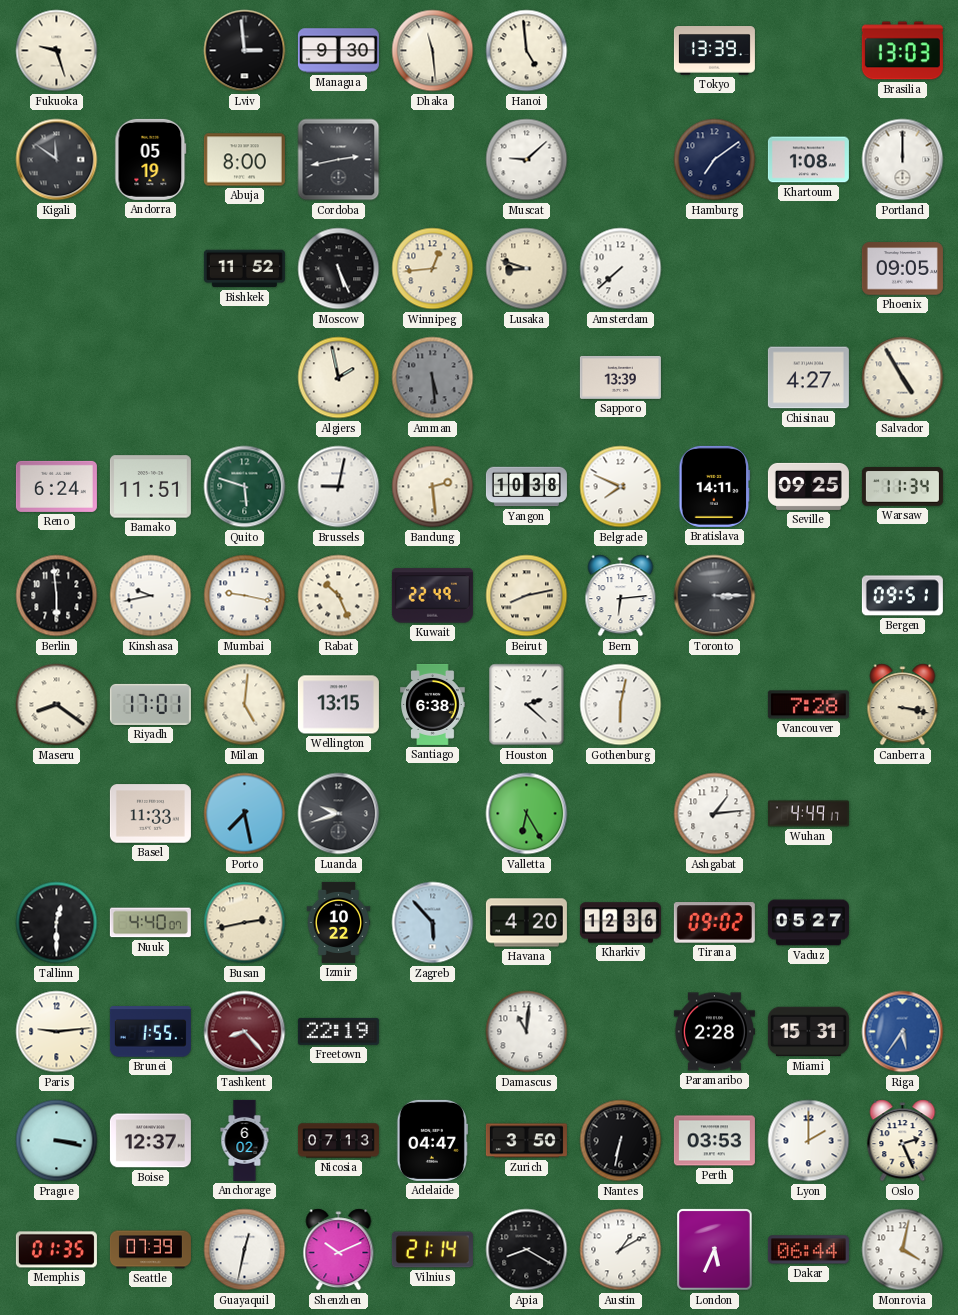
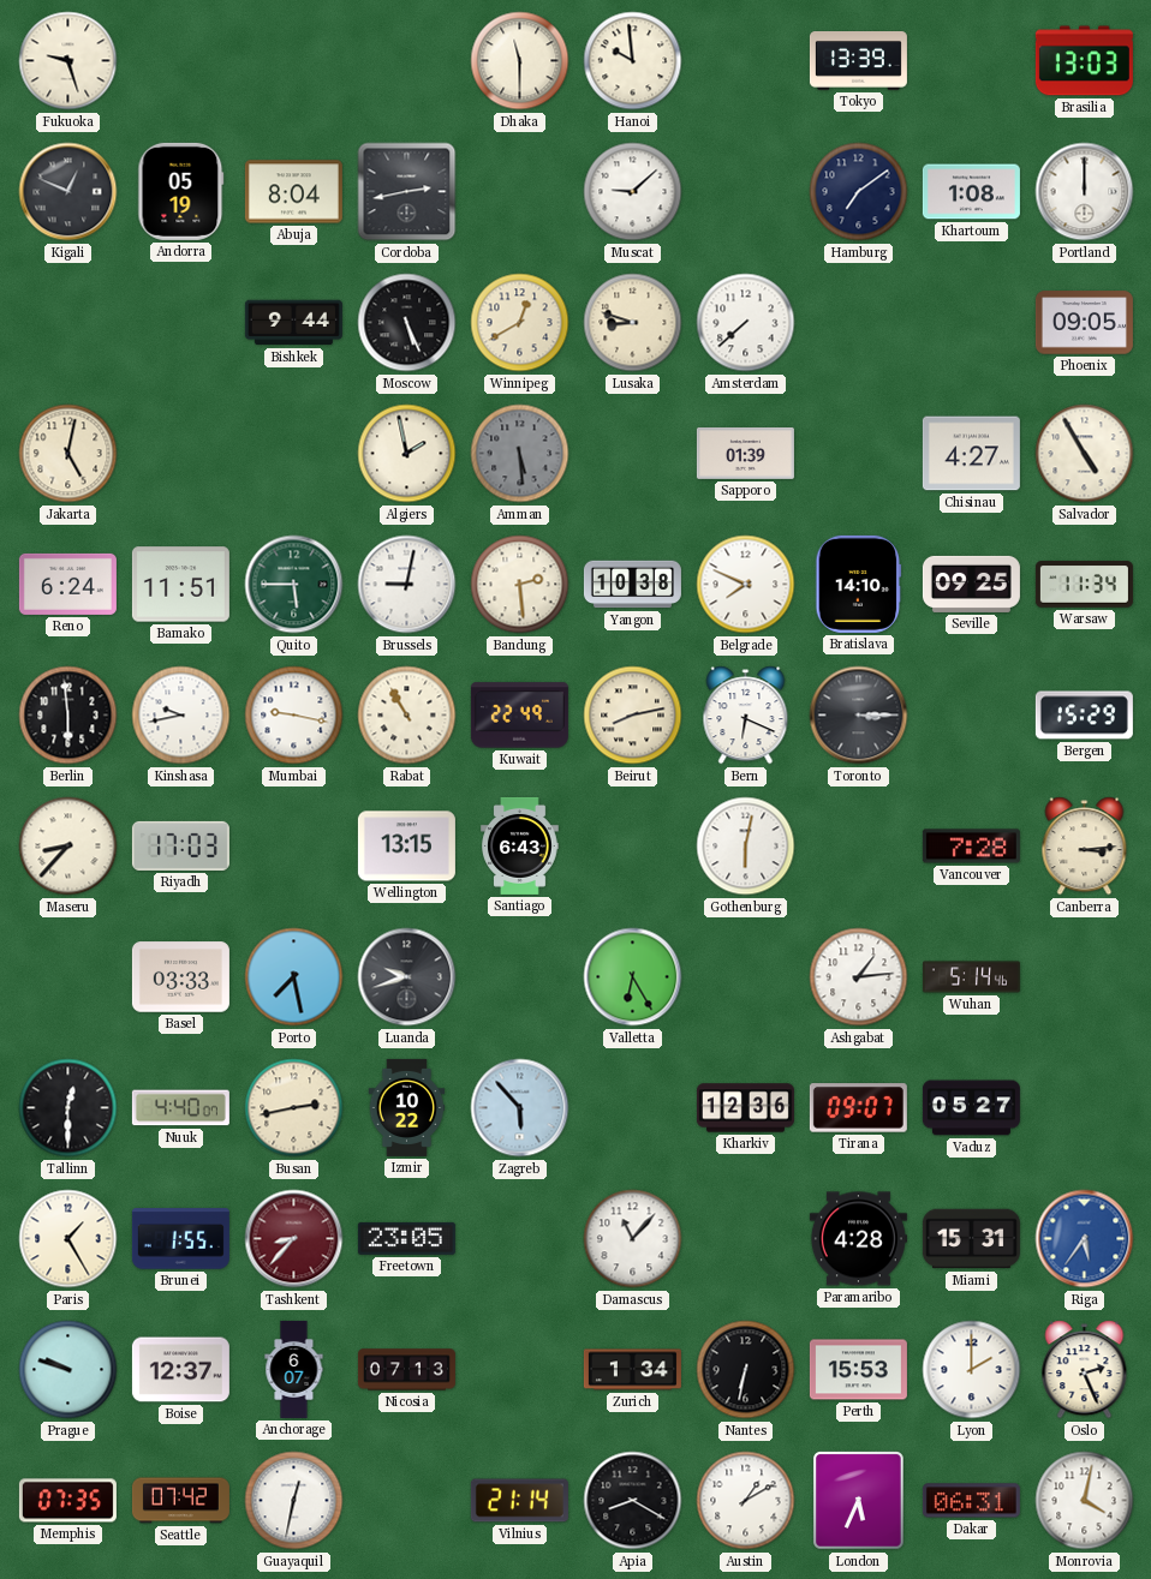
Lviv: 2:59 -> none (245, 51)
Managua: 9:30 -> none (338, 51)
Dhaka: 11:29 -> 11:30 (520, 61)
Hanoi: 4:59 -> 9:59 (633, 61)
Kigali: 11:51 -> 12:49 (68, 192)
Abuja: 8:00 -> 8:04 (293, 192)
Bishkek: 11:52 -> 9:44 (293, 323)
Winnipeg: 12:44 -> 12:40 (520, 323)
Jakarta: none -> 5:02 (68, 454)
Sapporo: 13:39 -> 01:39 (745, 453)
Quito: 5:48 -> 5:45 (294, 585)
Bratislava: 14:11 -> 14:10 (859, 584)
Rabat: 10:26 -> 10:55 (407, 716)
Bern: 6:14 -> 6:19 (746, 716)
Bergen: 09:51 -> 15:29 (1084, 716)
Maseru: 8:21 -> 8:37 (68, 847)
Riyadh: 17:01 -> 17:03 (180, 845)
Milan: 5:01 -> none (245, 705)
Santiago: 6:38 -> 6:43 (520, 845)
Houston: 2:22 -> none (527, 705)
Canberra: 3:17 -> 3:14 (1085, 847)
Basel: 11:33 -> 03:33 (180, 977)
Wuhan: 4:49 -> 5:14 (971, 977)
Havana: 4:20 -> none (526, 923)
Tirana: 09:02 -> 09:07 (858, 1108)
Paris: 9:14 -> 1:25 (68, 1239)
Tashkent: 8:23 -> 8:37 (294, 1239)
Freetown: 22:19 -> 23:05 (406, 1238)
Damascus: 11:01 -> 11:07 (633, 1239)
Paramaribo: 2:28 -> 4:28 (858, 1239)
Prague: 3:17 -> 9:48 (68, 1370)
Anchorage: 6:02 -> 6:07 (294, 1369)
Adelaide: 04:47 -> none (432, 1140)
Zurich: 3:50 -> 1:34 (632, 1370)
Perth: 03:53 -> 15:53 (858, 1370)
Memphis: 01:35 -> 07:35 (67, 1501)
Seattle: 07:39 -> 07:42 (180, 1501)
Shenzhen: 10:11 -> none (339, 1250)
Dakar: 06:44 -> 06:31 (971, 1501)
